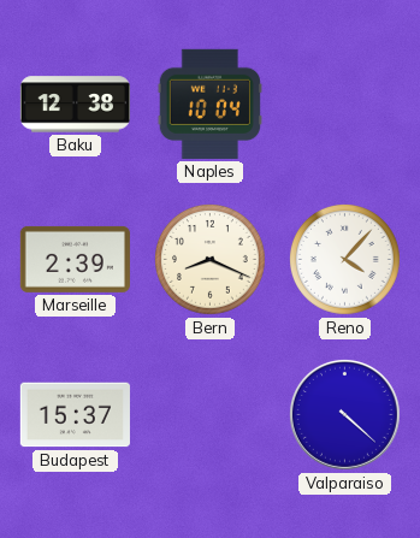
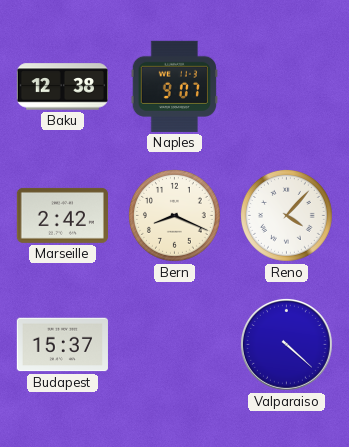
Naples: 10:04 -> 9:07 (174, 86)
Marseille: 2:39 -> 2:42 (62, 215)
